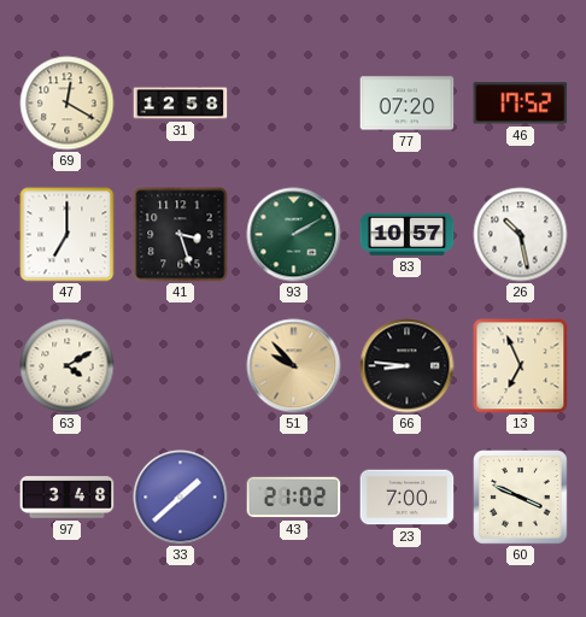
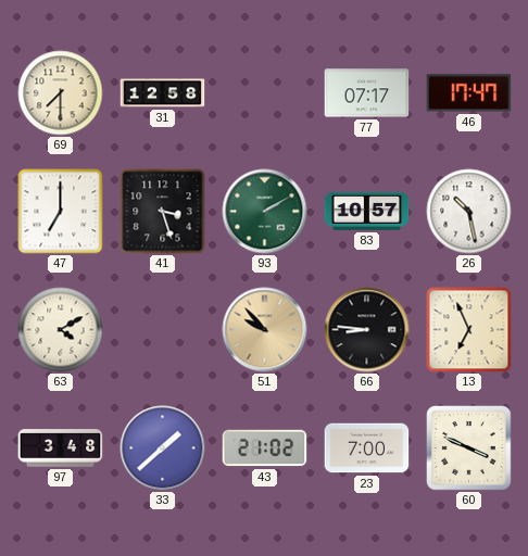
69: 12:20 -> 7:30 (61, 93)
77: 07:20 -> 07:17 (367, 93)
46: 17:52 -> 17:47 (469, 93)
